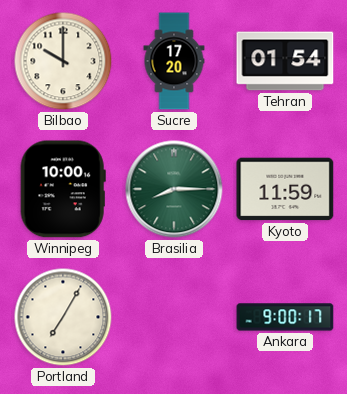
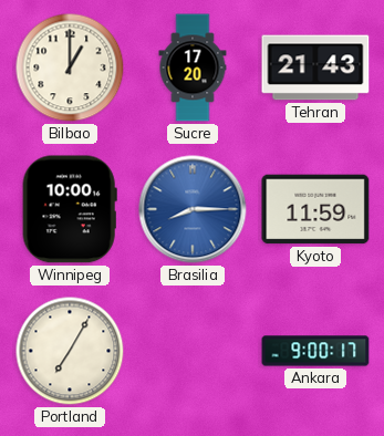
Bilbao: 10:00 -> 1:00 (70, 68)
Tehran: 01:54 -> 21:43 (315, 68)
Brasilia dial: green -> blue (193, 209)
